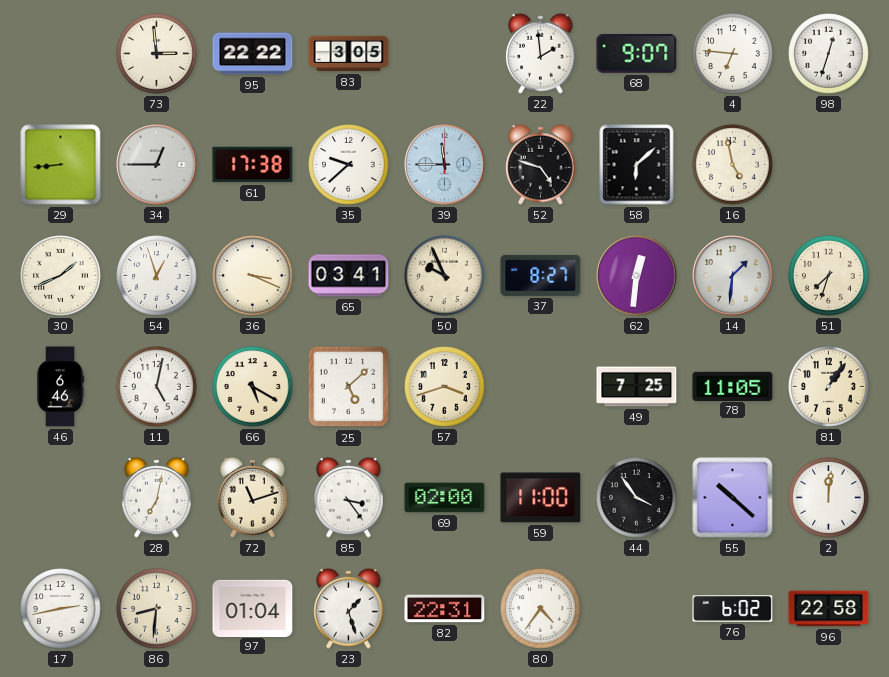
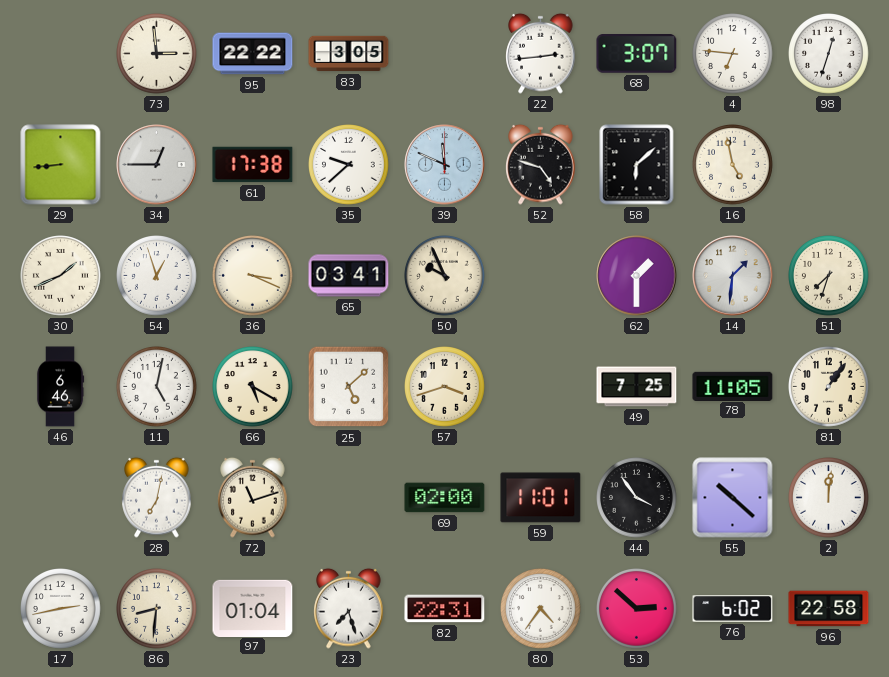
22: 1:59 -> 2:44 (541, 53)
68: 9:07 -> 3:07 (637, 54)
39: 11:45 -> 11:49 (445, 165)
37: 8:27 -> none (541, 275)
62: 12:31 -> 1:30 (637, 276)
85: 3:24 -> none (349, 497)
59: 11:00 -> 11:01 (541, 498)
23: 1:27 -> 7:27 (349, 608)
53: none -> 2:52 (637, 609)
